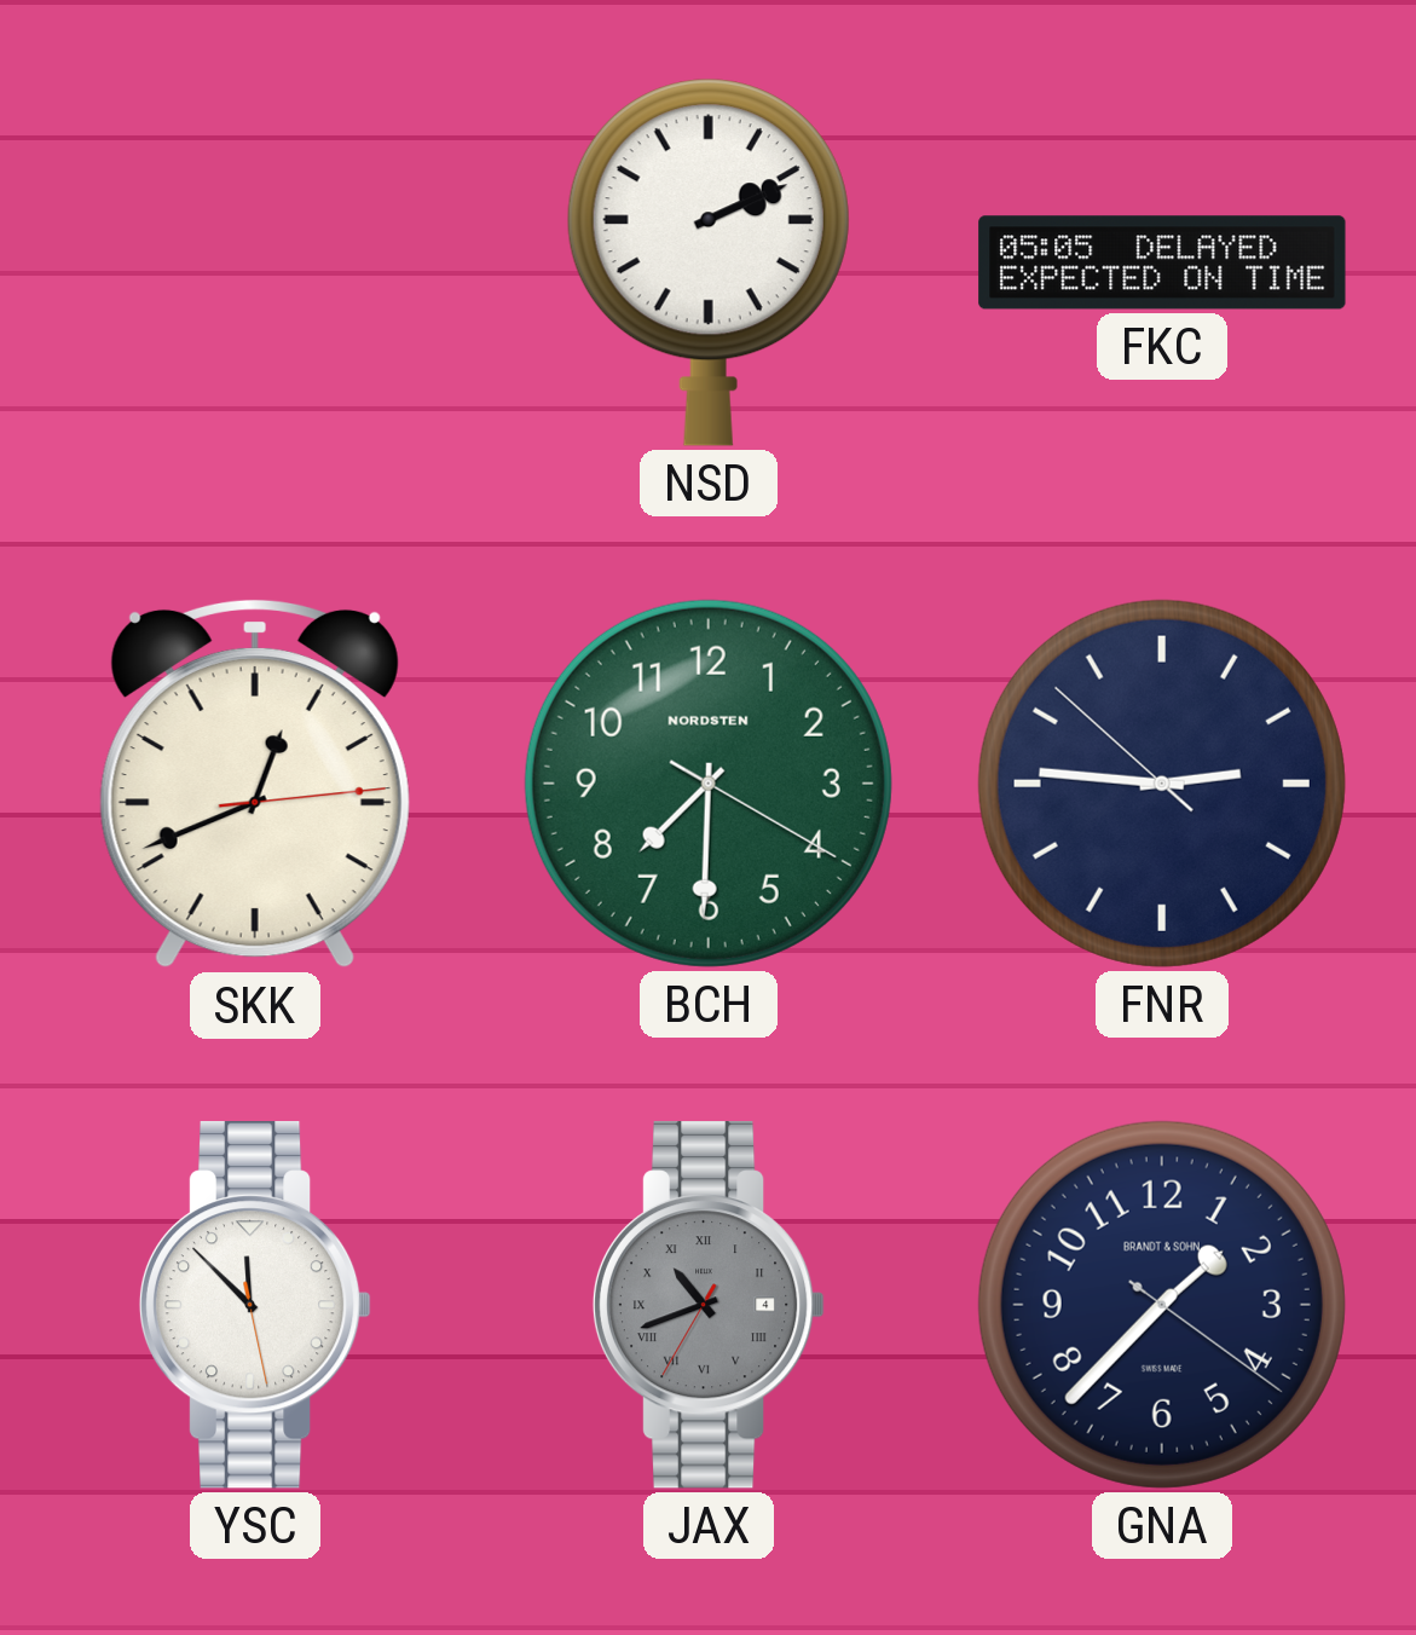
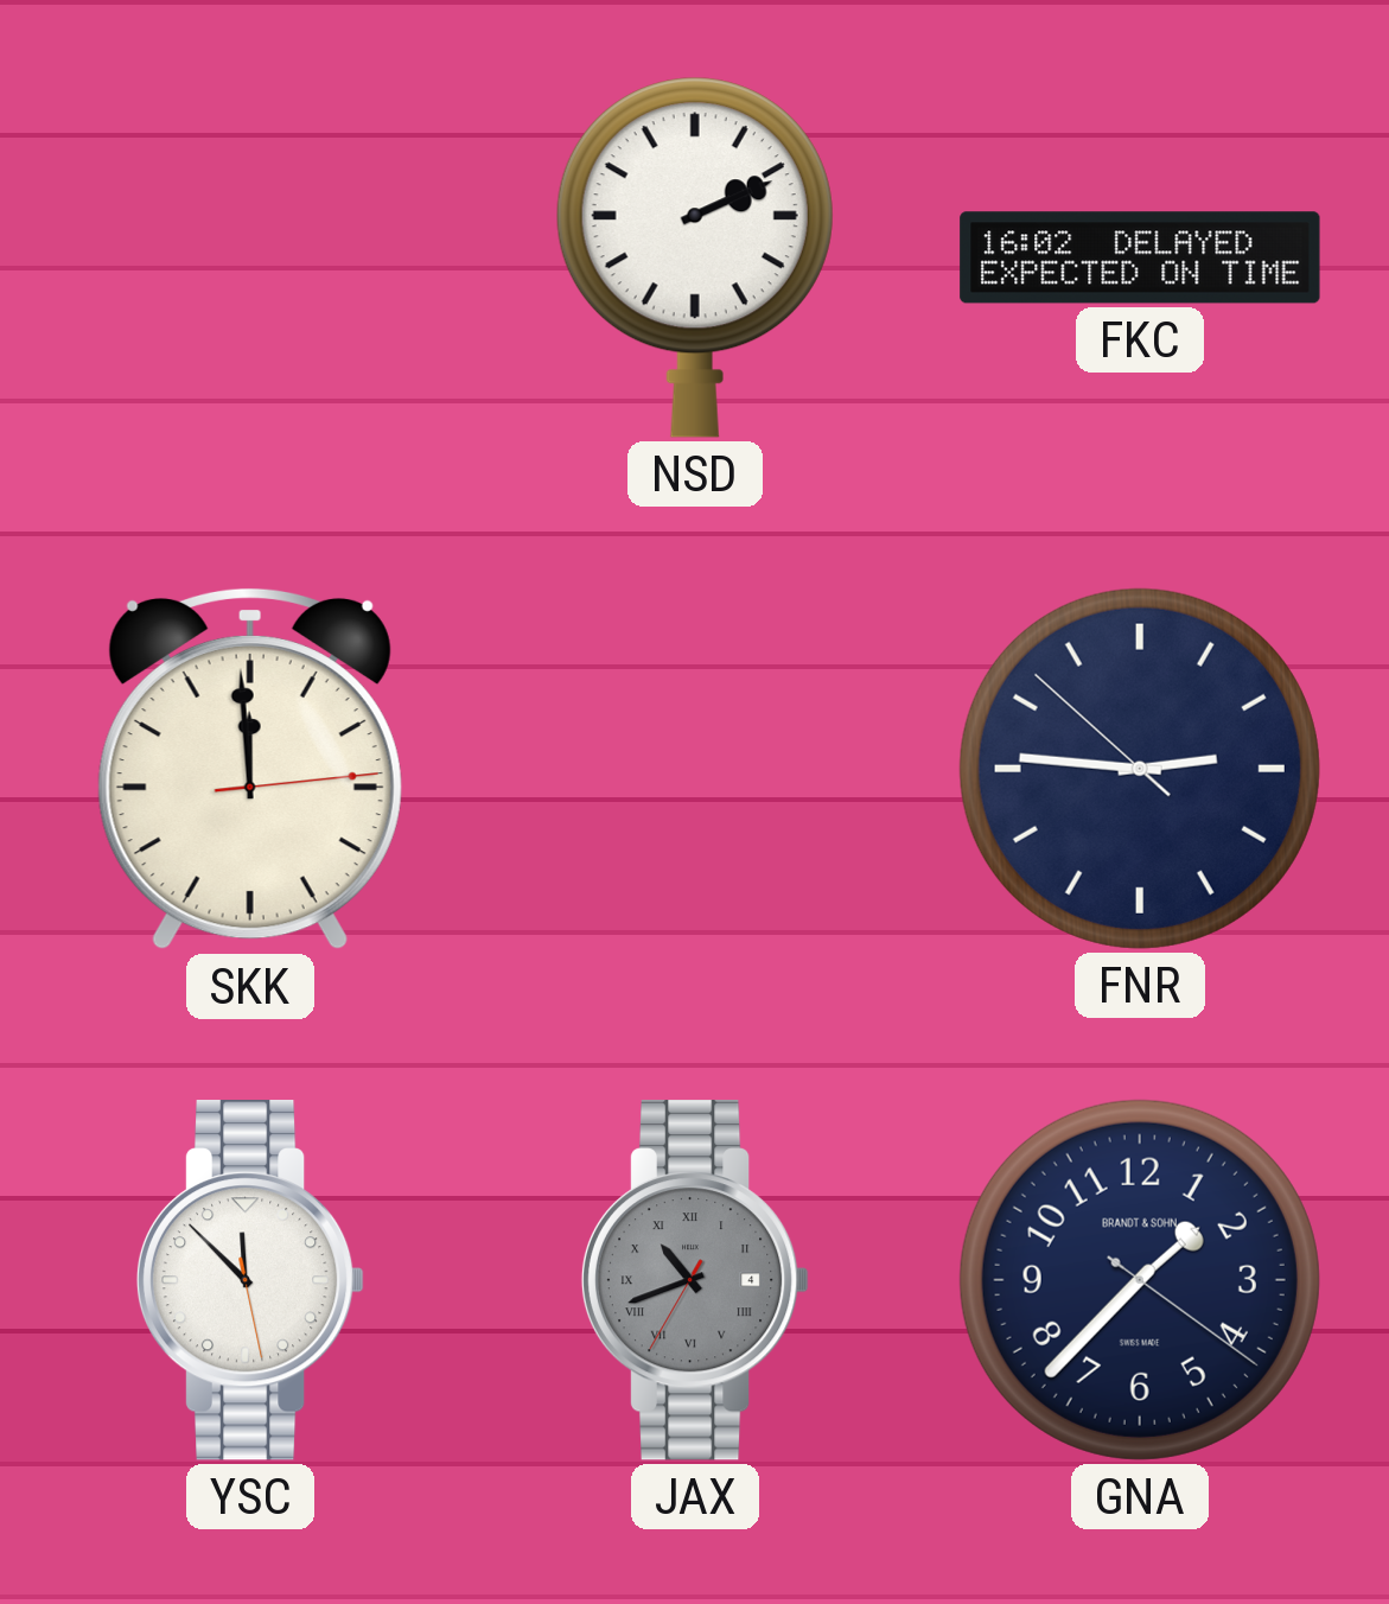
FKC: 05:05 -> 16:02 (1140, 257)
SKK: 12:41 -> 11:59 (250, 769)
BCH: 7:30 -> none (709, 784)
